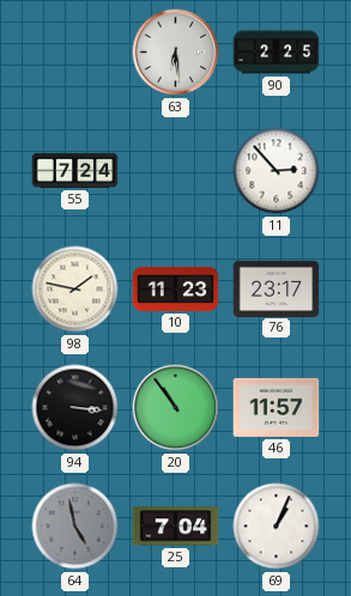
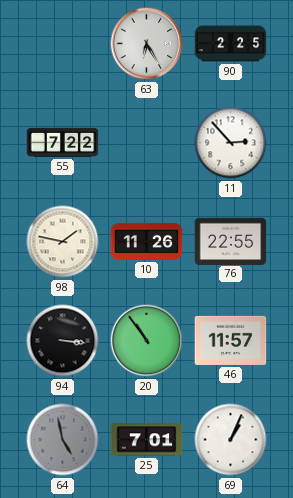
63: 6:29 -> 6:25 (147, 44)
55: 7:24 -> 7:22 (63, 142)
10: 11:23 -> 11:26 (147, 241)
76: 23:17 -> 22:55 (231, 241)
25: 7:04 -> 7:01 (147, 440)
